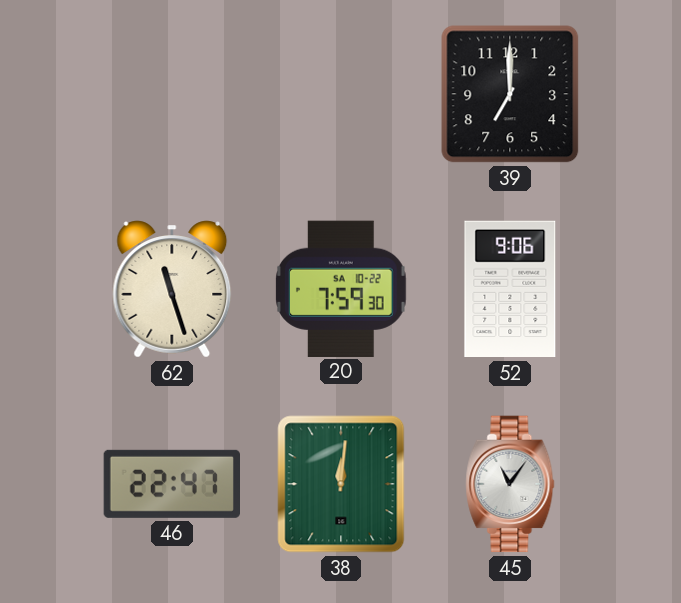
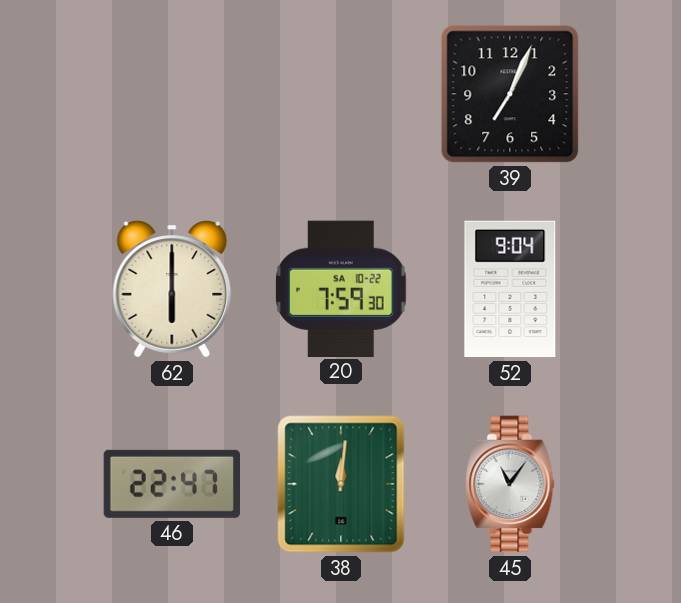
39: 7:00 -> 7:04 (510, 94)
62: 11:27 -> 6:00 (172, 289)
52: 9:06 -> 9:04 (510, 289)
